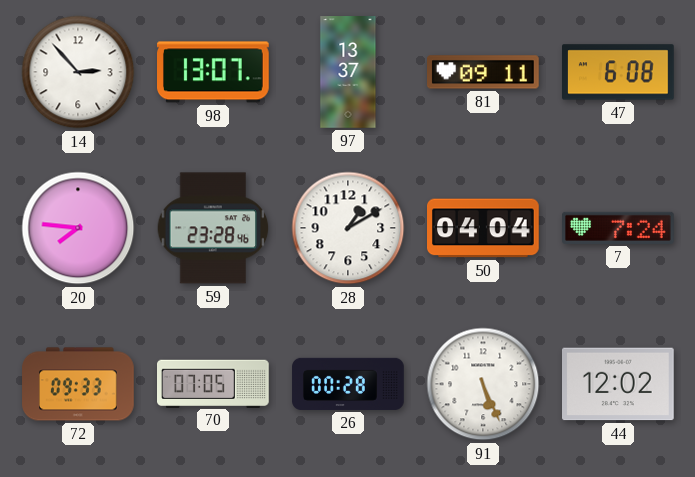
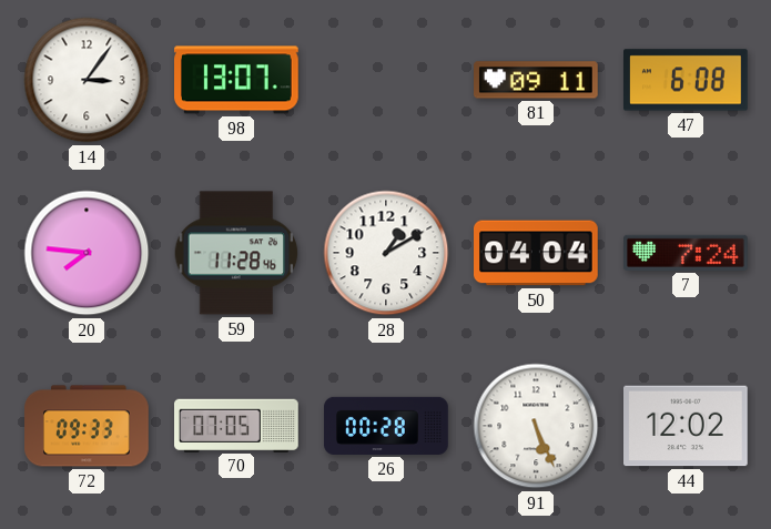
14: 2:53 -> 3:06 (87, 80)
97: 13:37 -> none (348, 72)
59: 23:28 -> 11:28 (236, 253)
